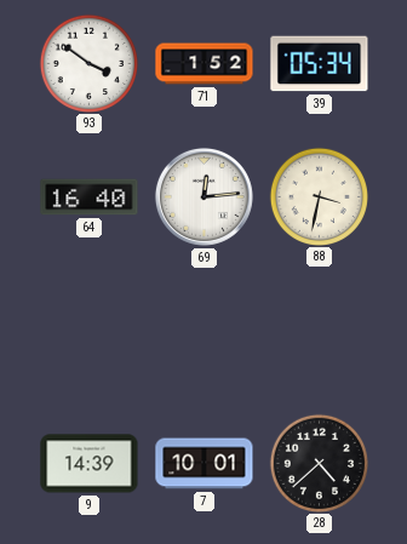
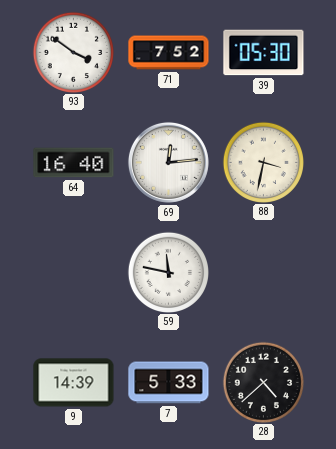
71: 1:52 -> 7:52 (169, 53)
39: 05:34 -> 05:30 (264, 53)
59: none -> 11:47 (168, 272)
7: 10:01 -> 5:33 (169, 383)
